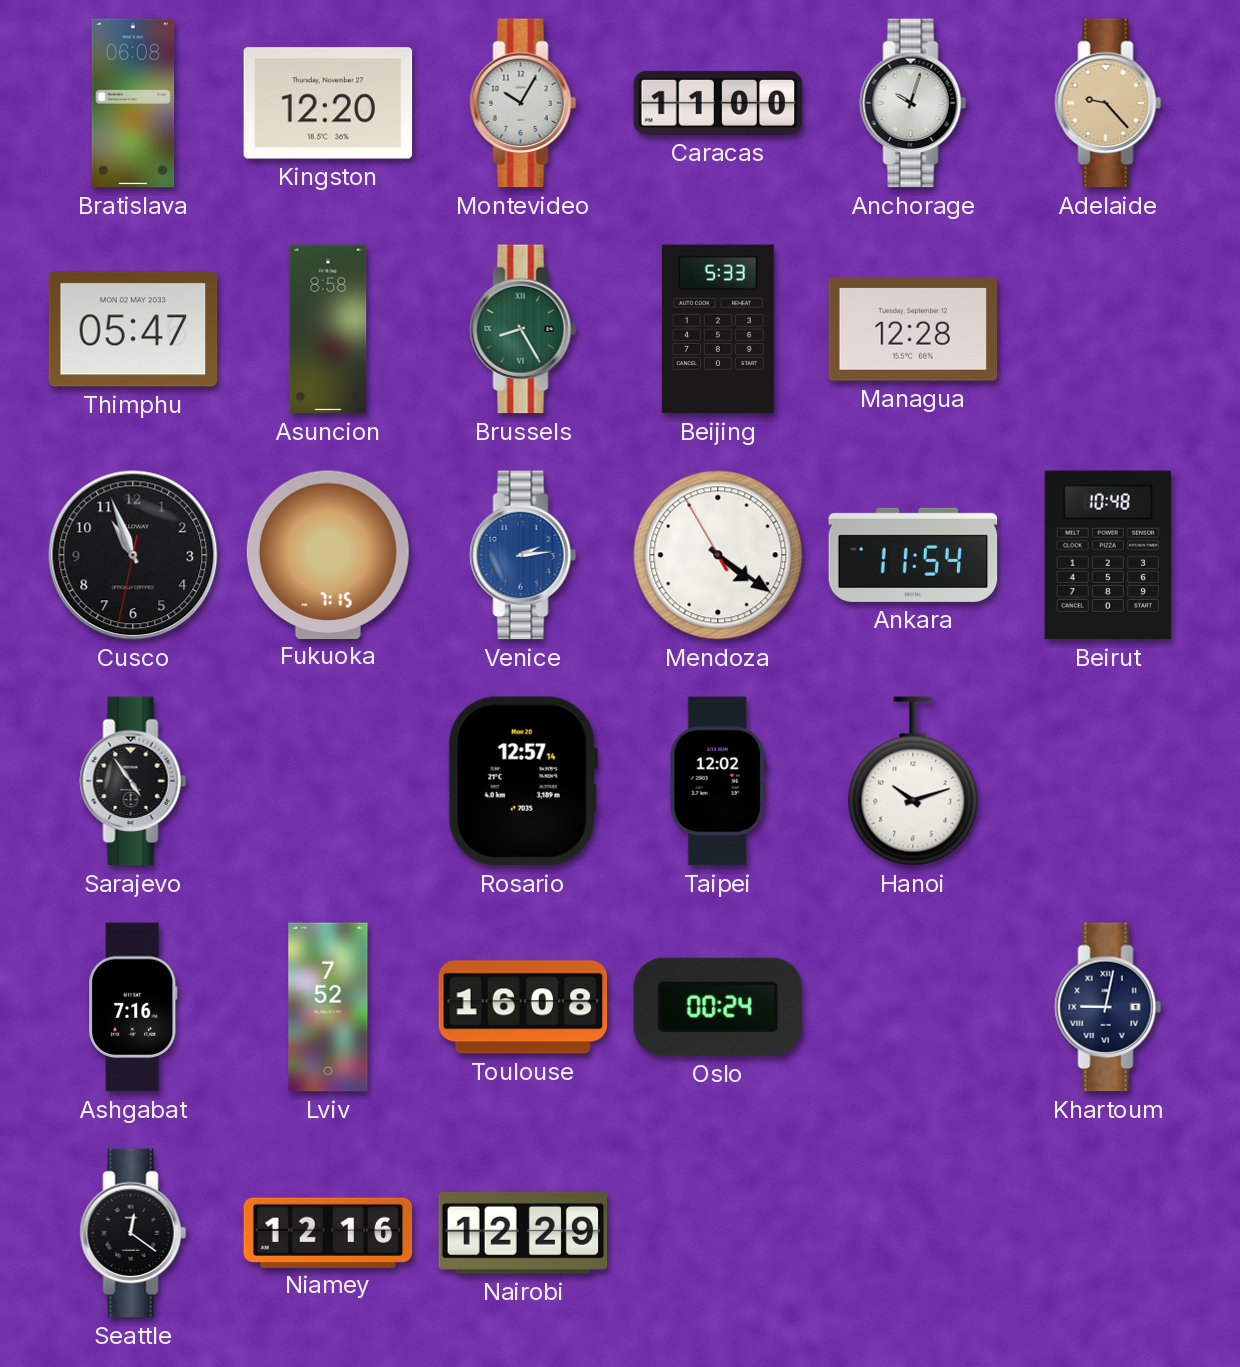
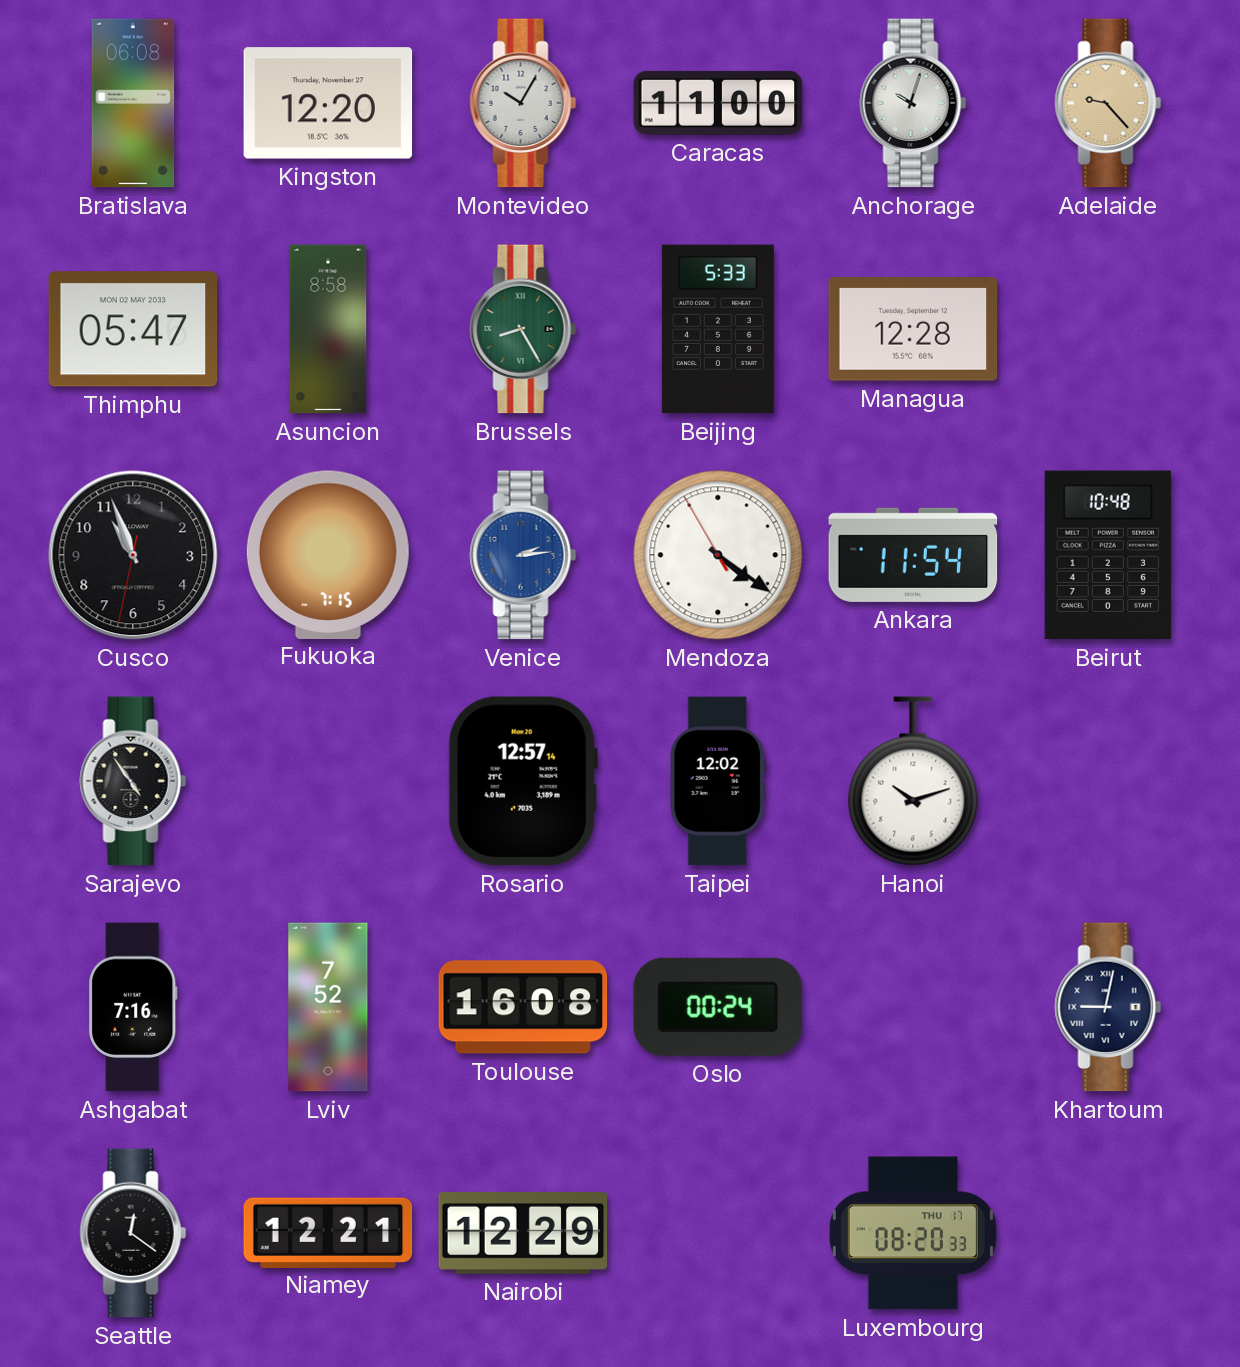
Niamey: 12:16 -> 12:21 (328, 1232)
Luxembourg: none -> 08:20 (913, 1233)
